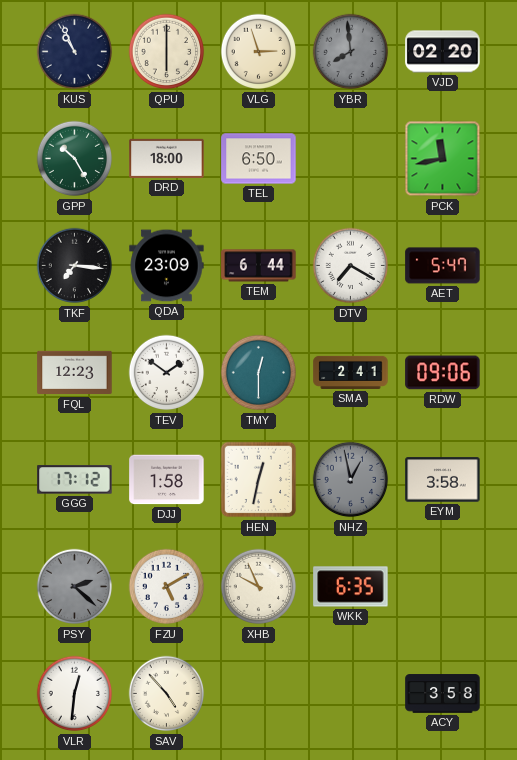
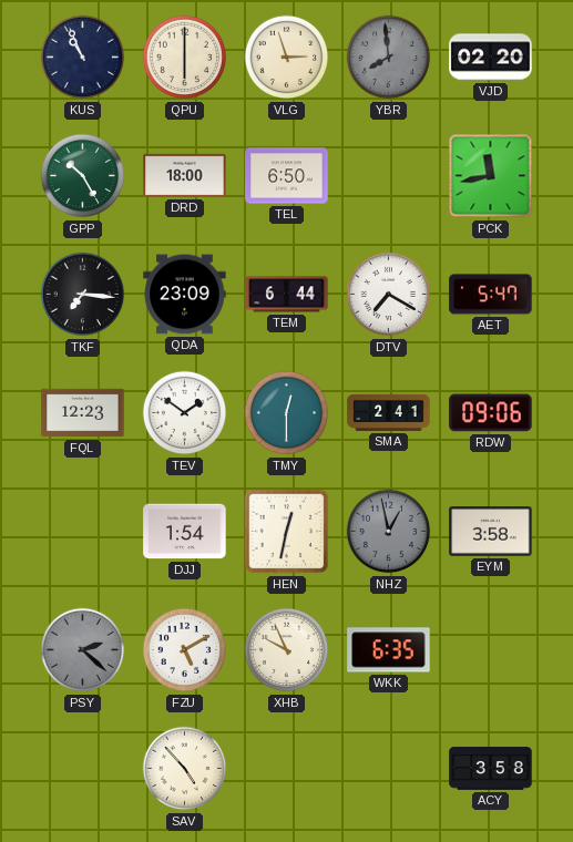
GGG: 17:12 -> none (75, 480)
DJJ: 1:58 -> 1:54 (185, 532)
VLR: 12:31 -> none (75, 694)
